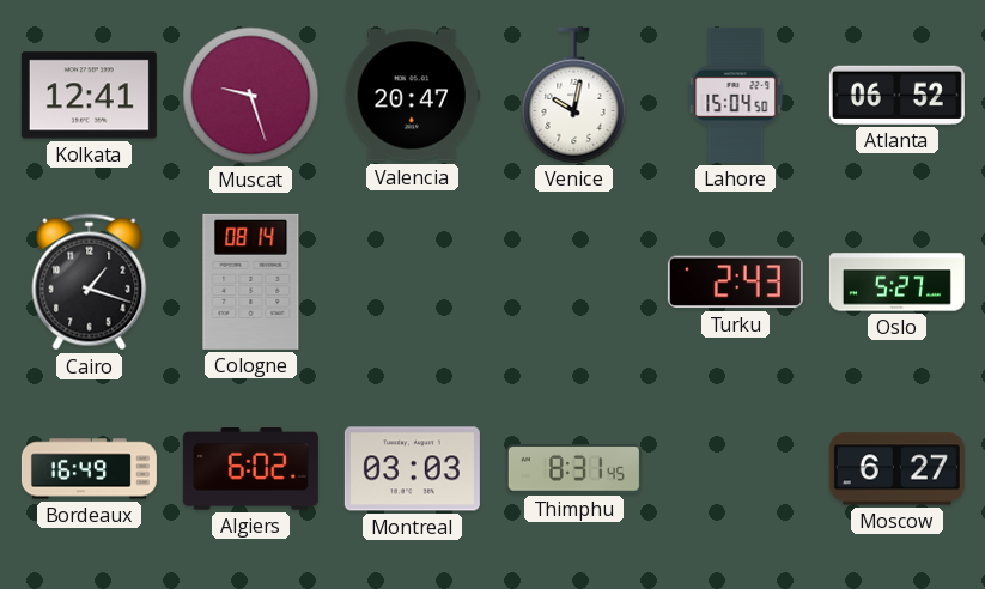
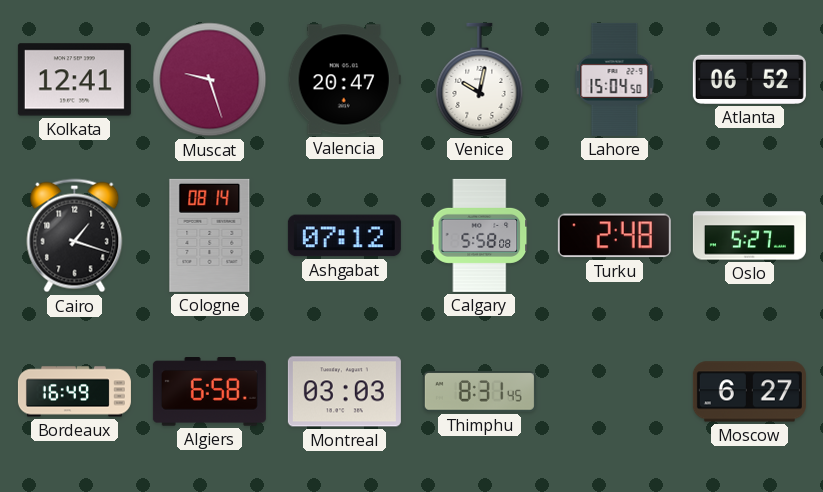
Ashgabat: none -> 07:12 (344, 236)
Calgary: none -> 5:58 (480, 235)
Turku: 2:43 -> 2:48 (614, 236)
Algiers: 6:02 -> 6:58 (209, 392)
